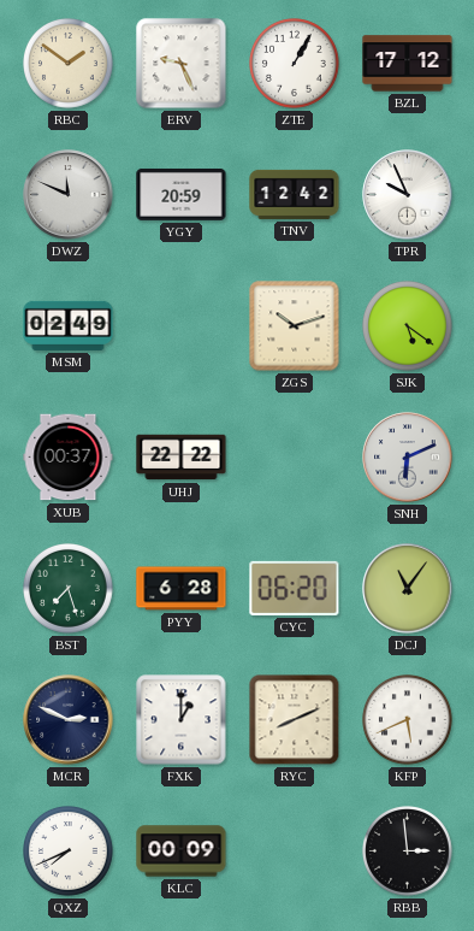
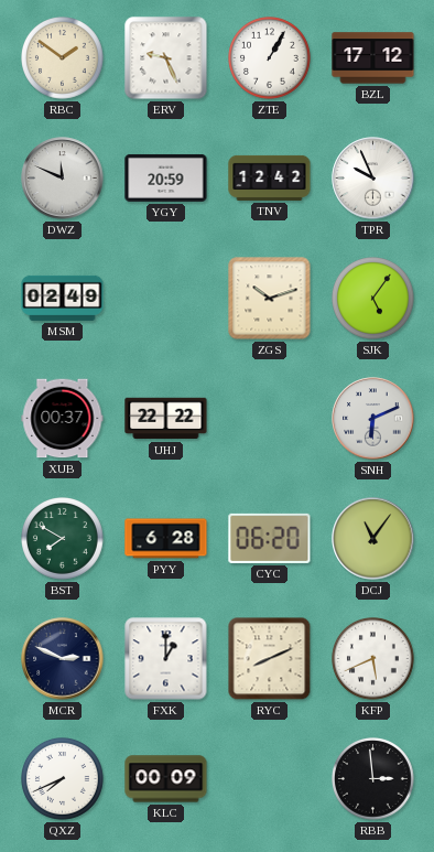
SJK: 5:21 -> 5:06 (373, 299)
BST: 7:27 -> 7:50 (63, 539)
